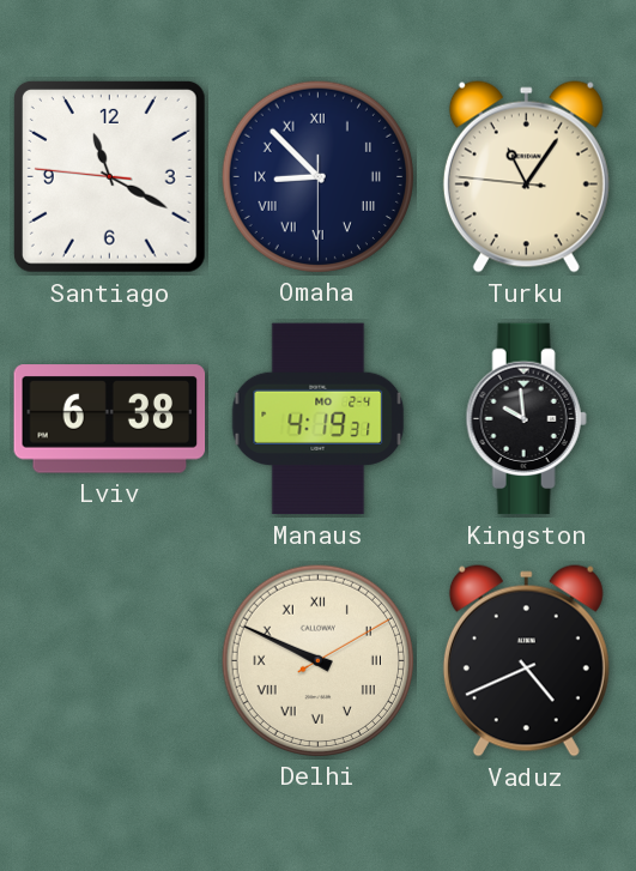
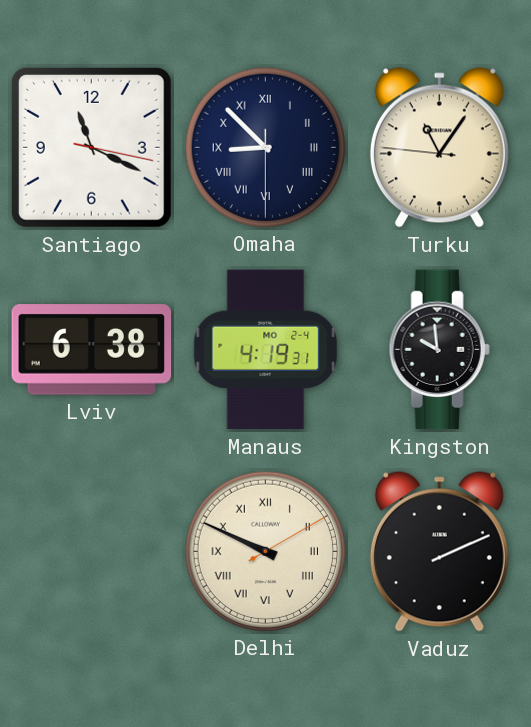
Santiago: 11:19:46 -> 11:19:17 (91, 147)
Vaduz: 4:41 -> 2:11 (439, 552)
